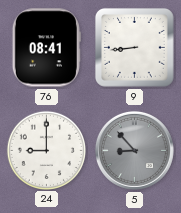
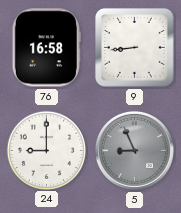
76: 08:41 -> 16:58 (46, 48)
5: 8:53 -> 8:56 (134, 150)
